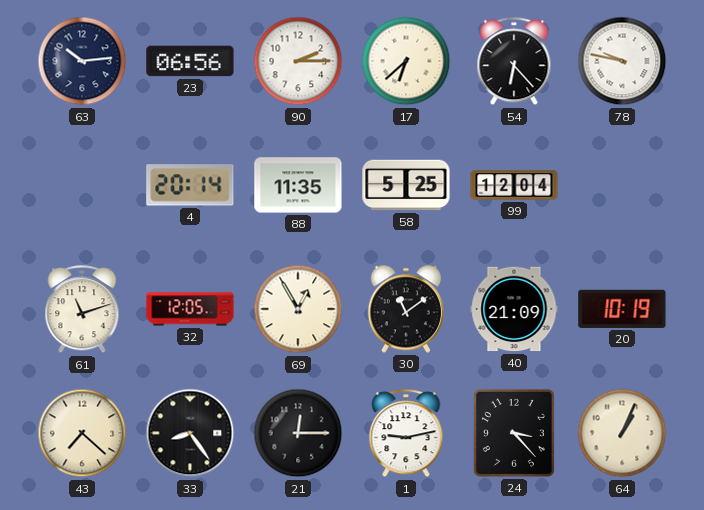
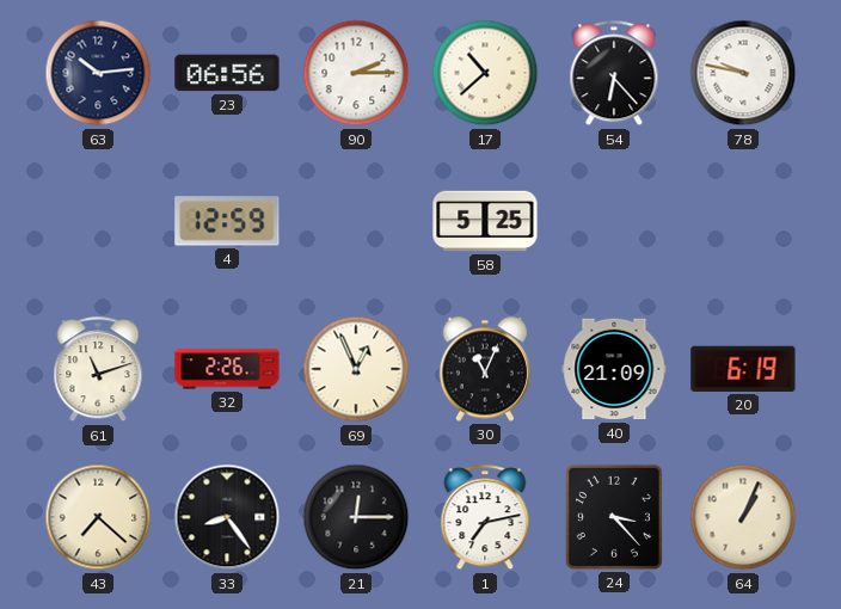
17: 6:38 -> 10:38 (485, 73)
4: 20:14 -> 12:59 (227, 221)
88: 11:35 -> none (298, 185)
99: 12:04 -> none (514, 185)
32: 12:05 -> 2:26 (227, 369)
69: 12:55 -> 12:56 (356, 369)
30: 11:09 -> 11:04 (485, 369)
20: 10:19 -> 6:19 (743, 369)
1: 9:13 -> 7:13 (485, 518)
